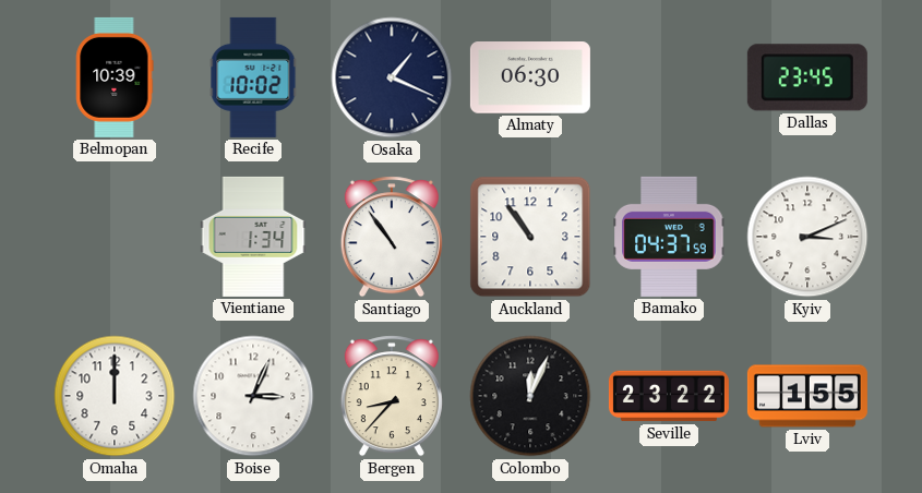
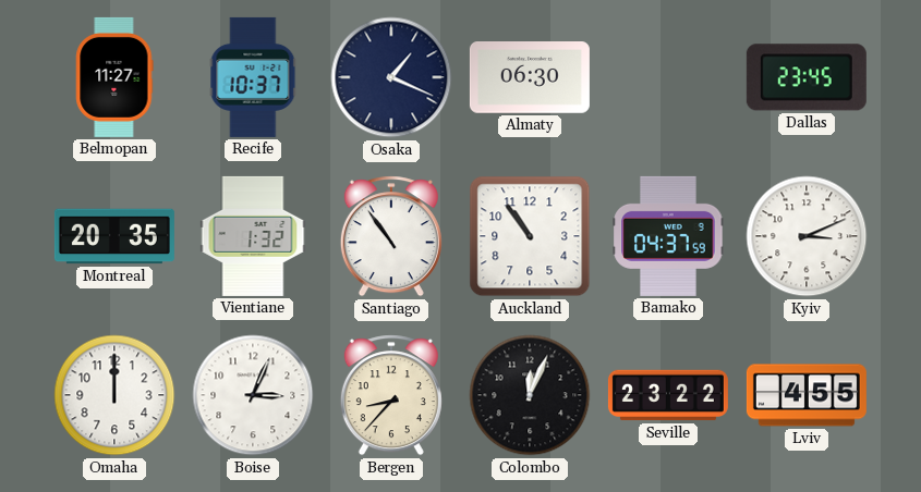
Belmopan: 10:39 -> 11:27 (114, 77)
Recife: 10:02 -> 10:37 (253, 77)
Montreal: none -> 20:35 (114, 236)
Vientiane: 1:34 -> 1:32 (253, 236)
Lviv: 1:55 -> 4:55 (807, 395)
